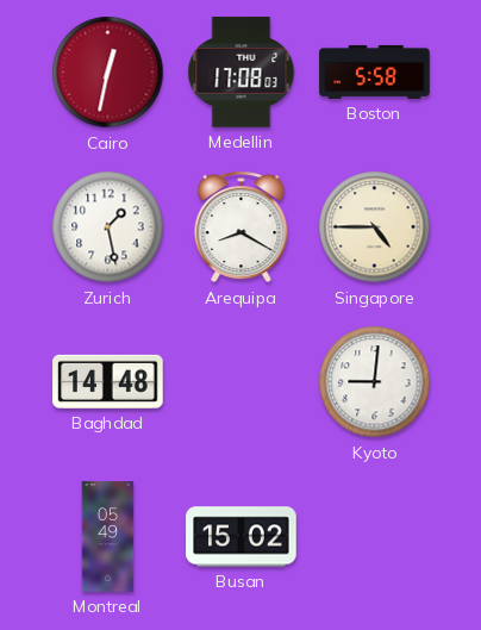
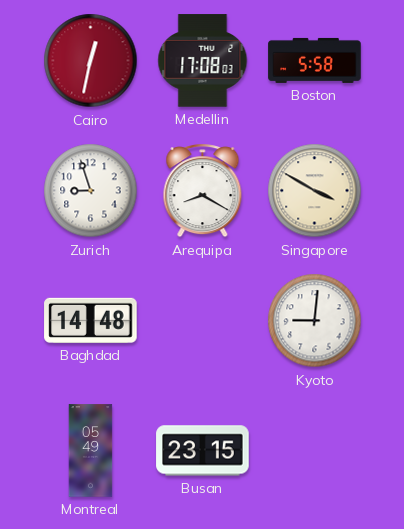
Zurich: 1:28 -> 8:57 (91, 191)
Singapore: 4:45 -> 3:50 (315, 191)
Busan: 15:02 -> 23:15 (203, 451)
